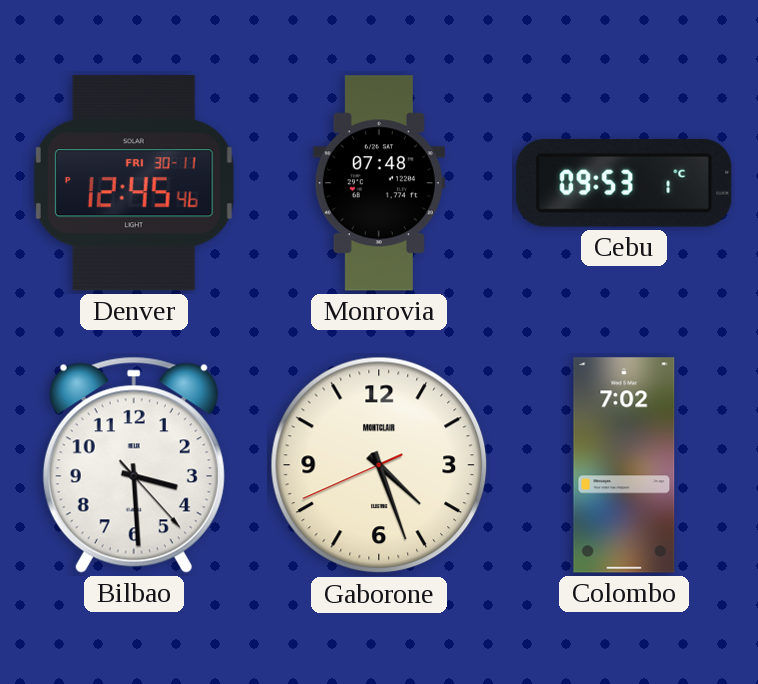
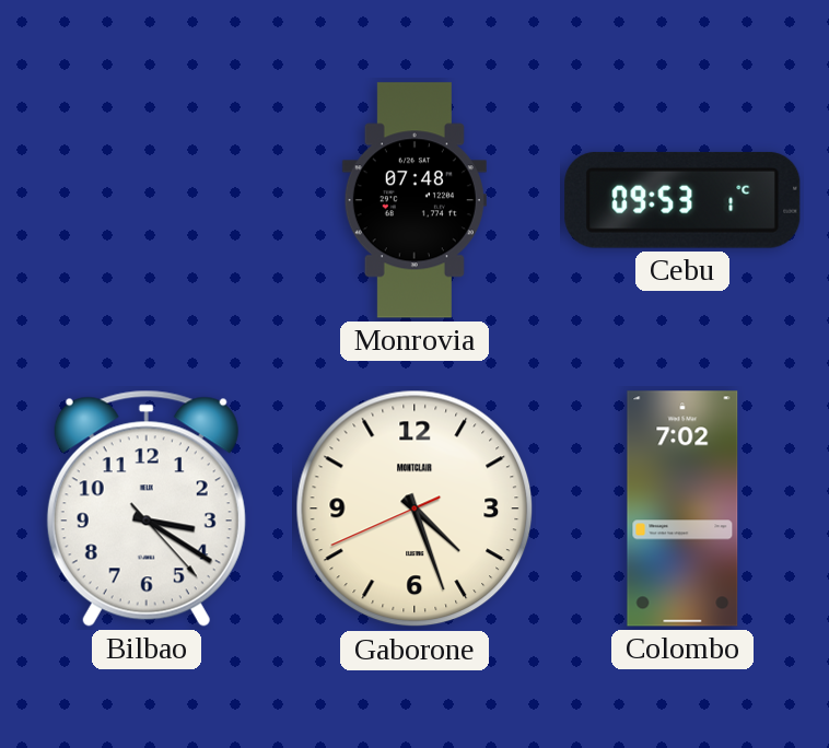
Denver: 12:45 -> none (134, 183)
Bilbao: 3:29 -> 3:20 (147, 509)
